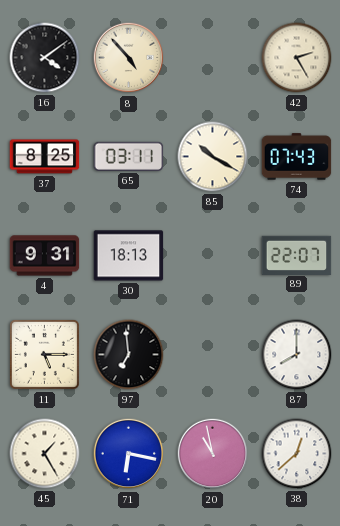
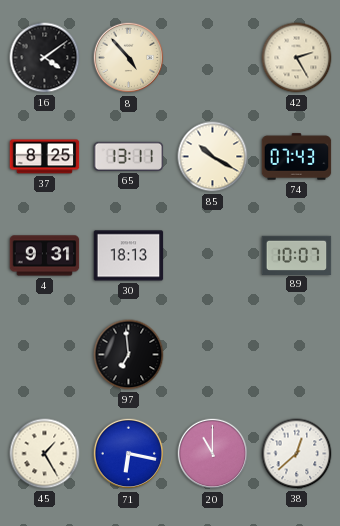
65: 03:11 -> 13:11 (129, 156)
89: 22:07 -> 10:07 (297, 255)
11: 5:15 -> none (44, 354)
87: 8:00 -> none (297, 355)
20: 10:58 -> 11:00 (213, 454)
